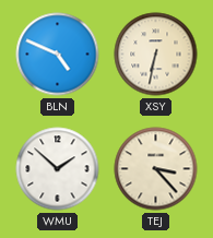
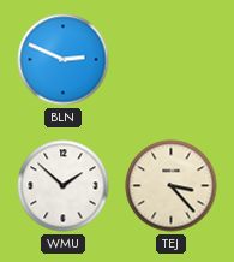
BLN: 4:49 -> 2:49 (64, 60)
XSY: 6:32 -> none (156, 55)
